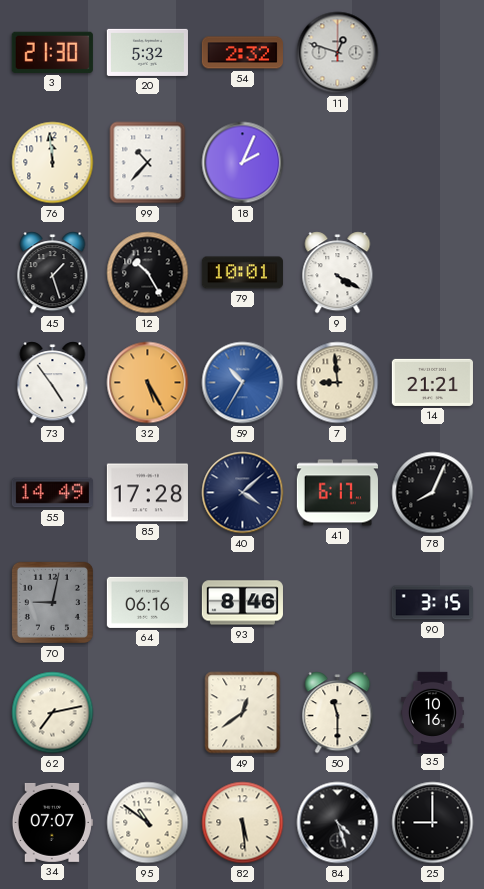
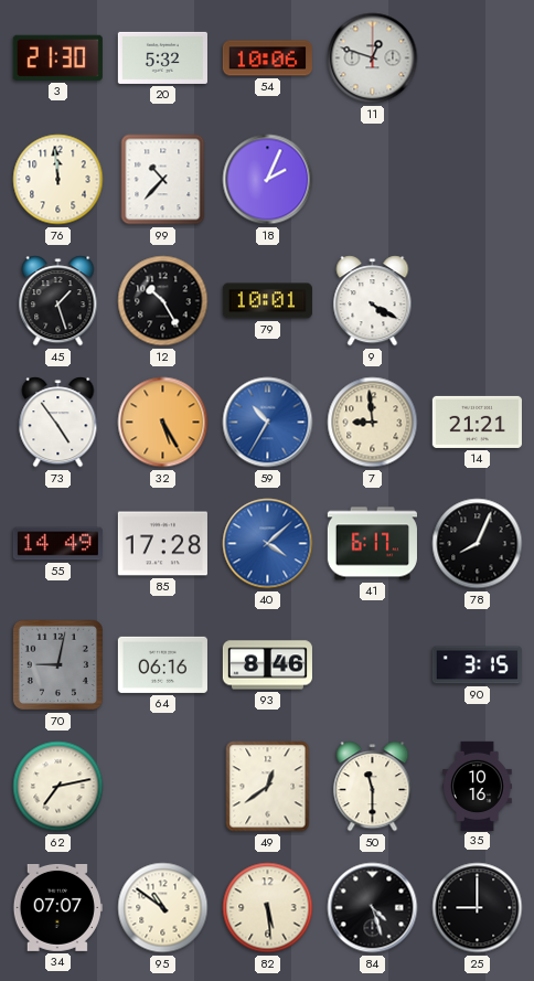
54: 2:32 -> 10:06 (267, 58)
40 dial: navy -> blue (268, 544)
